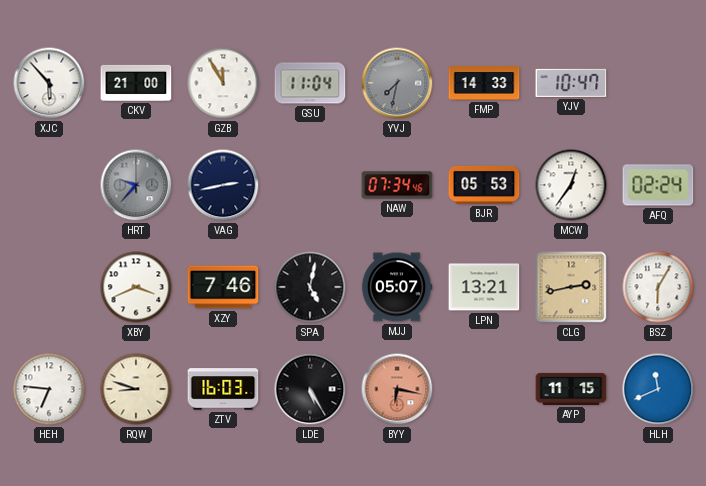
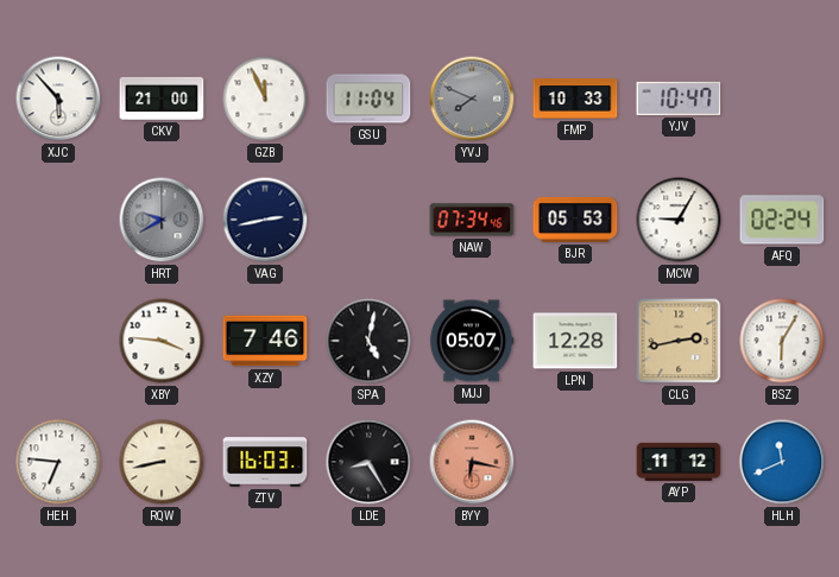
GZB: 11:55 -> 11:56 (265, 99)
YVJ: 7:32 -> 7:49 (472, 99)
FMP: 14:33 -> 10:33 (575, 99)
HRT: 9:37 -> 9:40 (162, 220)
MCW: 12:36 -> 9:05 (679, 220)
XBY: 3:41 -> 3:46 (162, 341)
LPN: 13:21 -> 12:28 (575, 341)
RQW: 8:48 -> 8:43 (162, 462)
LDE: 5:25 -> 8:25 (368, 462)
AYP: 11:15 -> 11:12 (679, 462)
